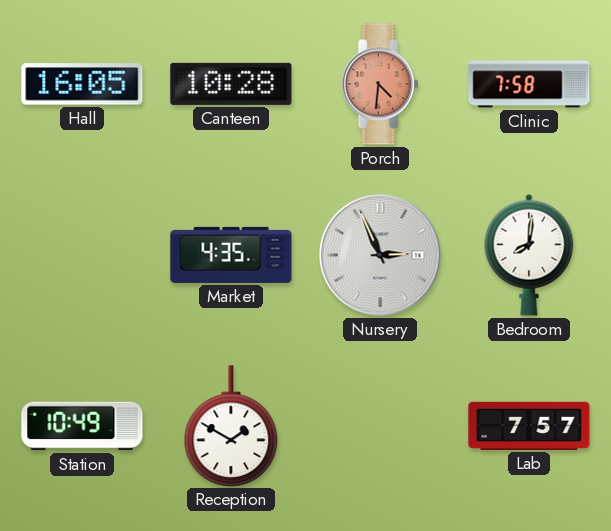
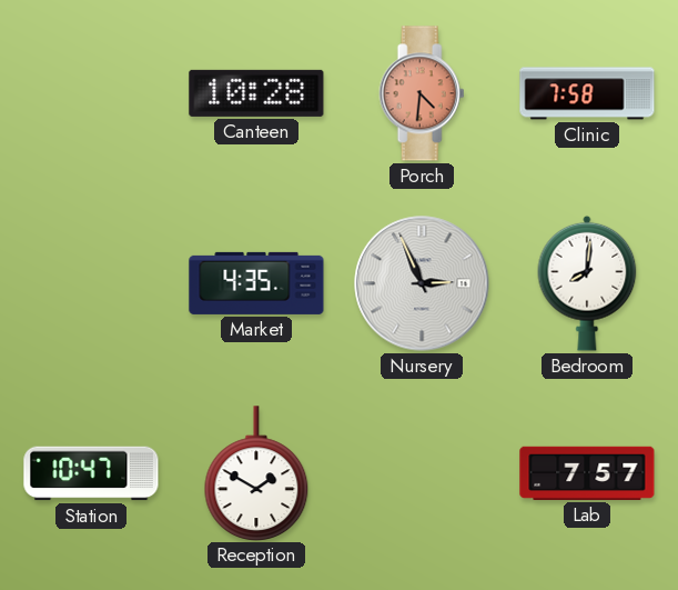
Hall: 16:05 -> none (82, 84)
Station: 10:49 -> 10:47 (91, 473)
